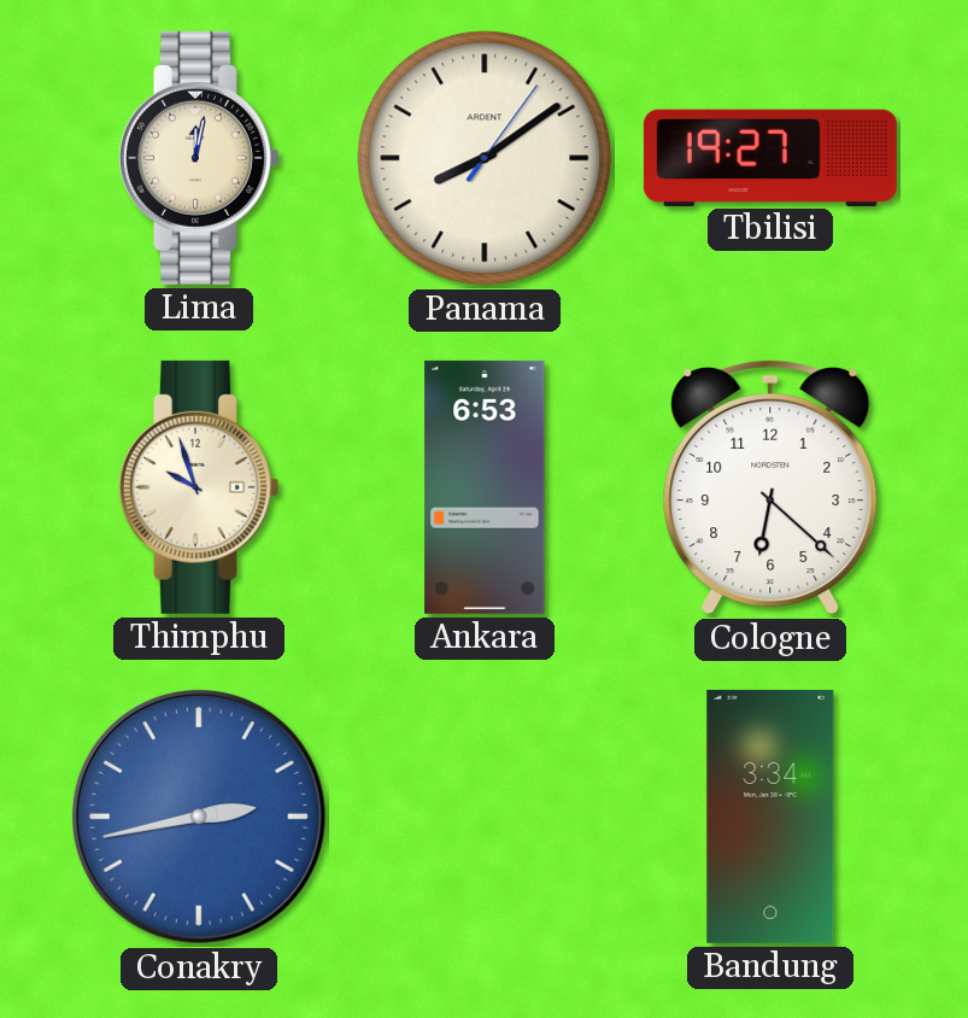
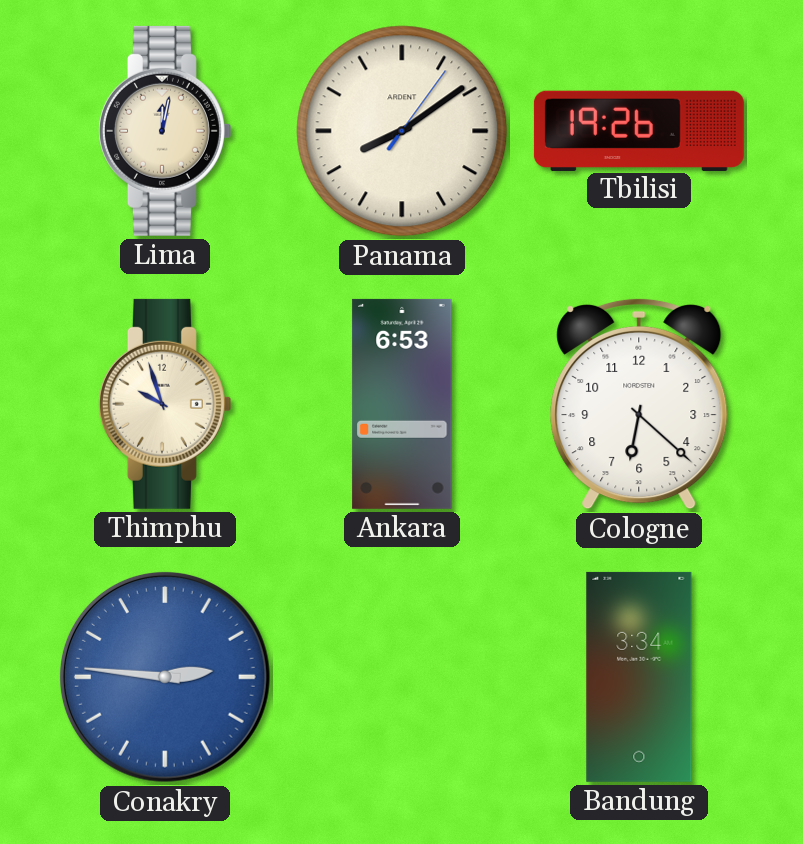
Tbilisi: 19:27 -> 19:26 (639, 130)
Conakry: 2:43 -> 2:46 (165, 677)
